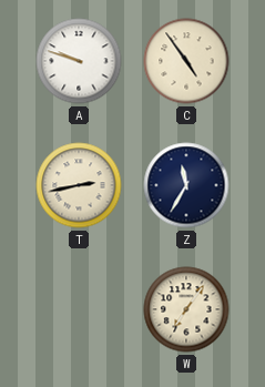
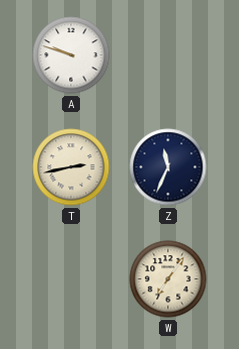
C: 4:54 -> none (186, 61)
Z: 11:35 -> 11:34 (168, 167)
